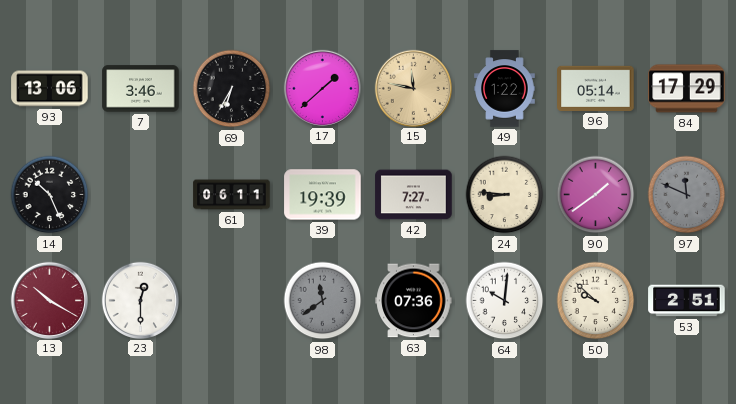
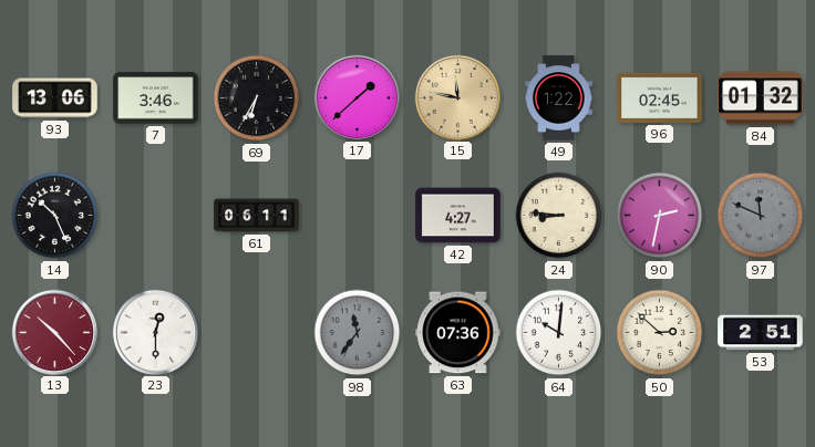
96: 05:14 -> 02:45 (660, 97)
84: 17:29 -> 01:32 (761, 98)
39: 19:39 -> none (323, 195)
42: 7:27 -> 4:27 (458, 216)
90: 1:39 -> 2:32 (660, 216)
13: 10:20 -> 10:23 (54, 332)
98: 11:39 -> 11:36 (358, 333)
50: 9:52 -> 2:52 (660, 333)
